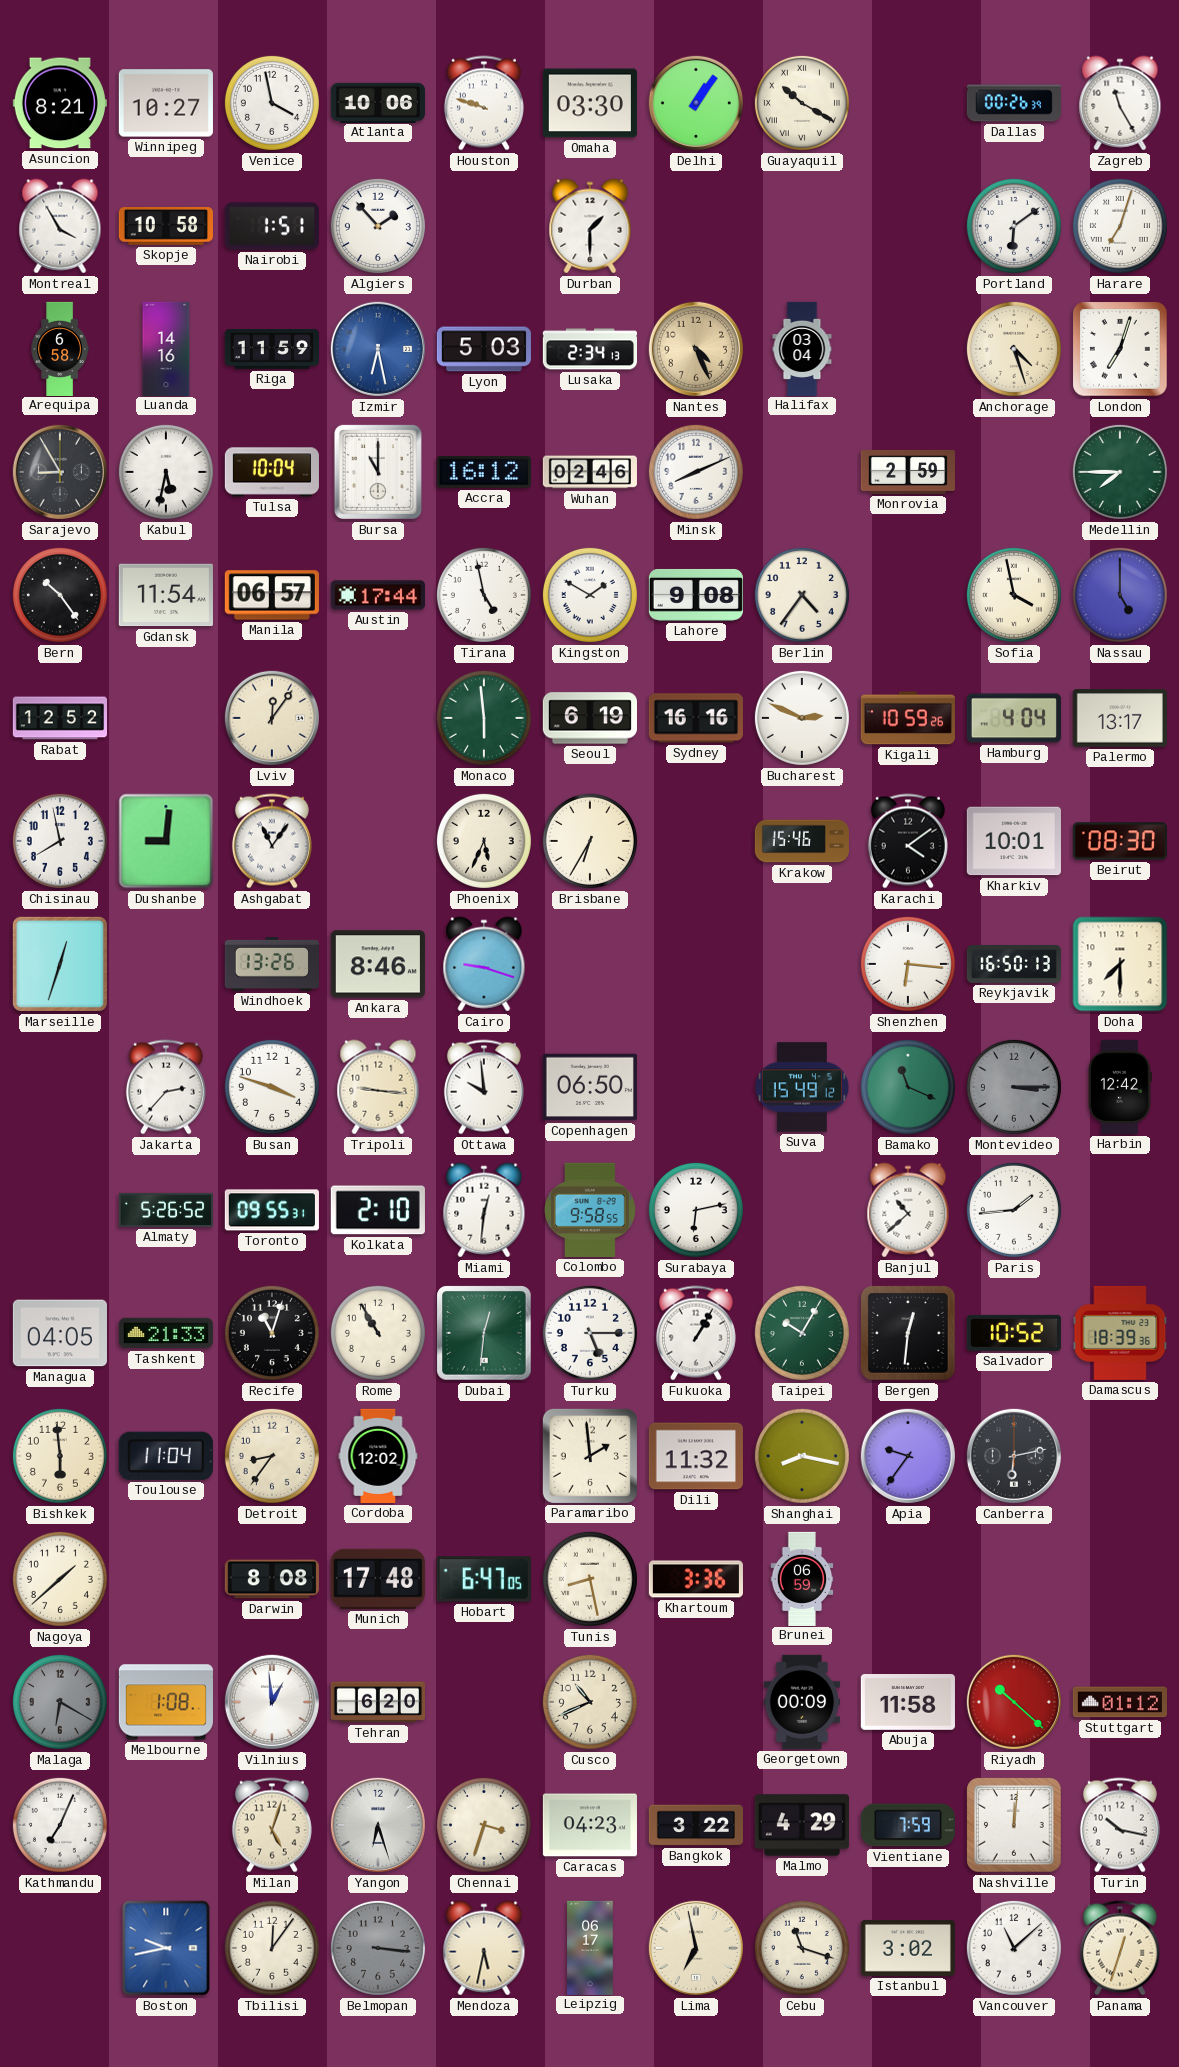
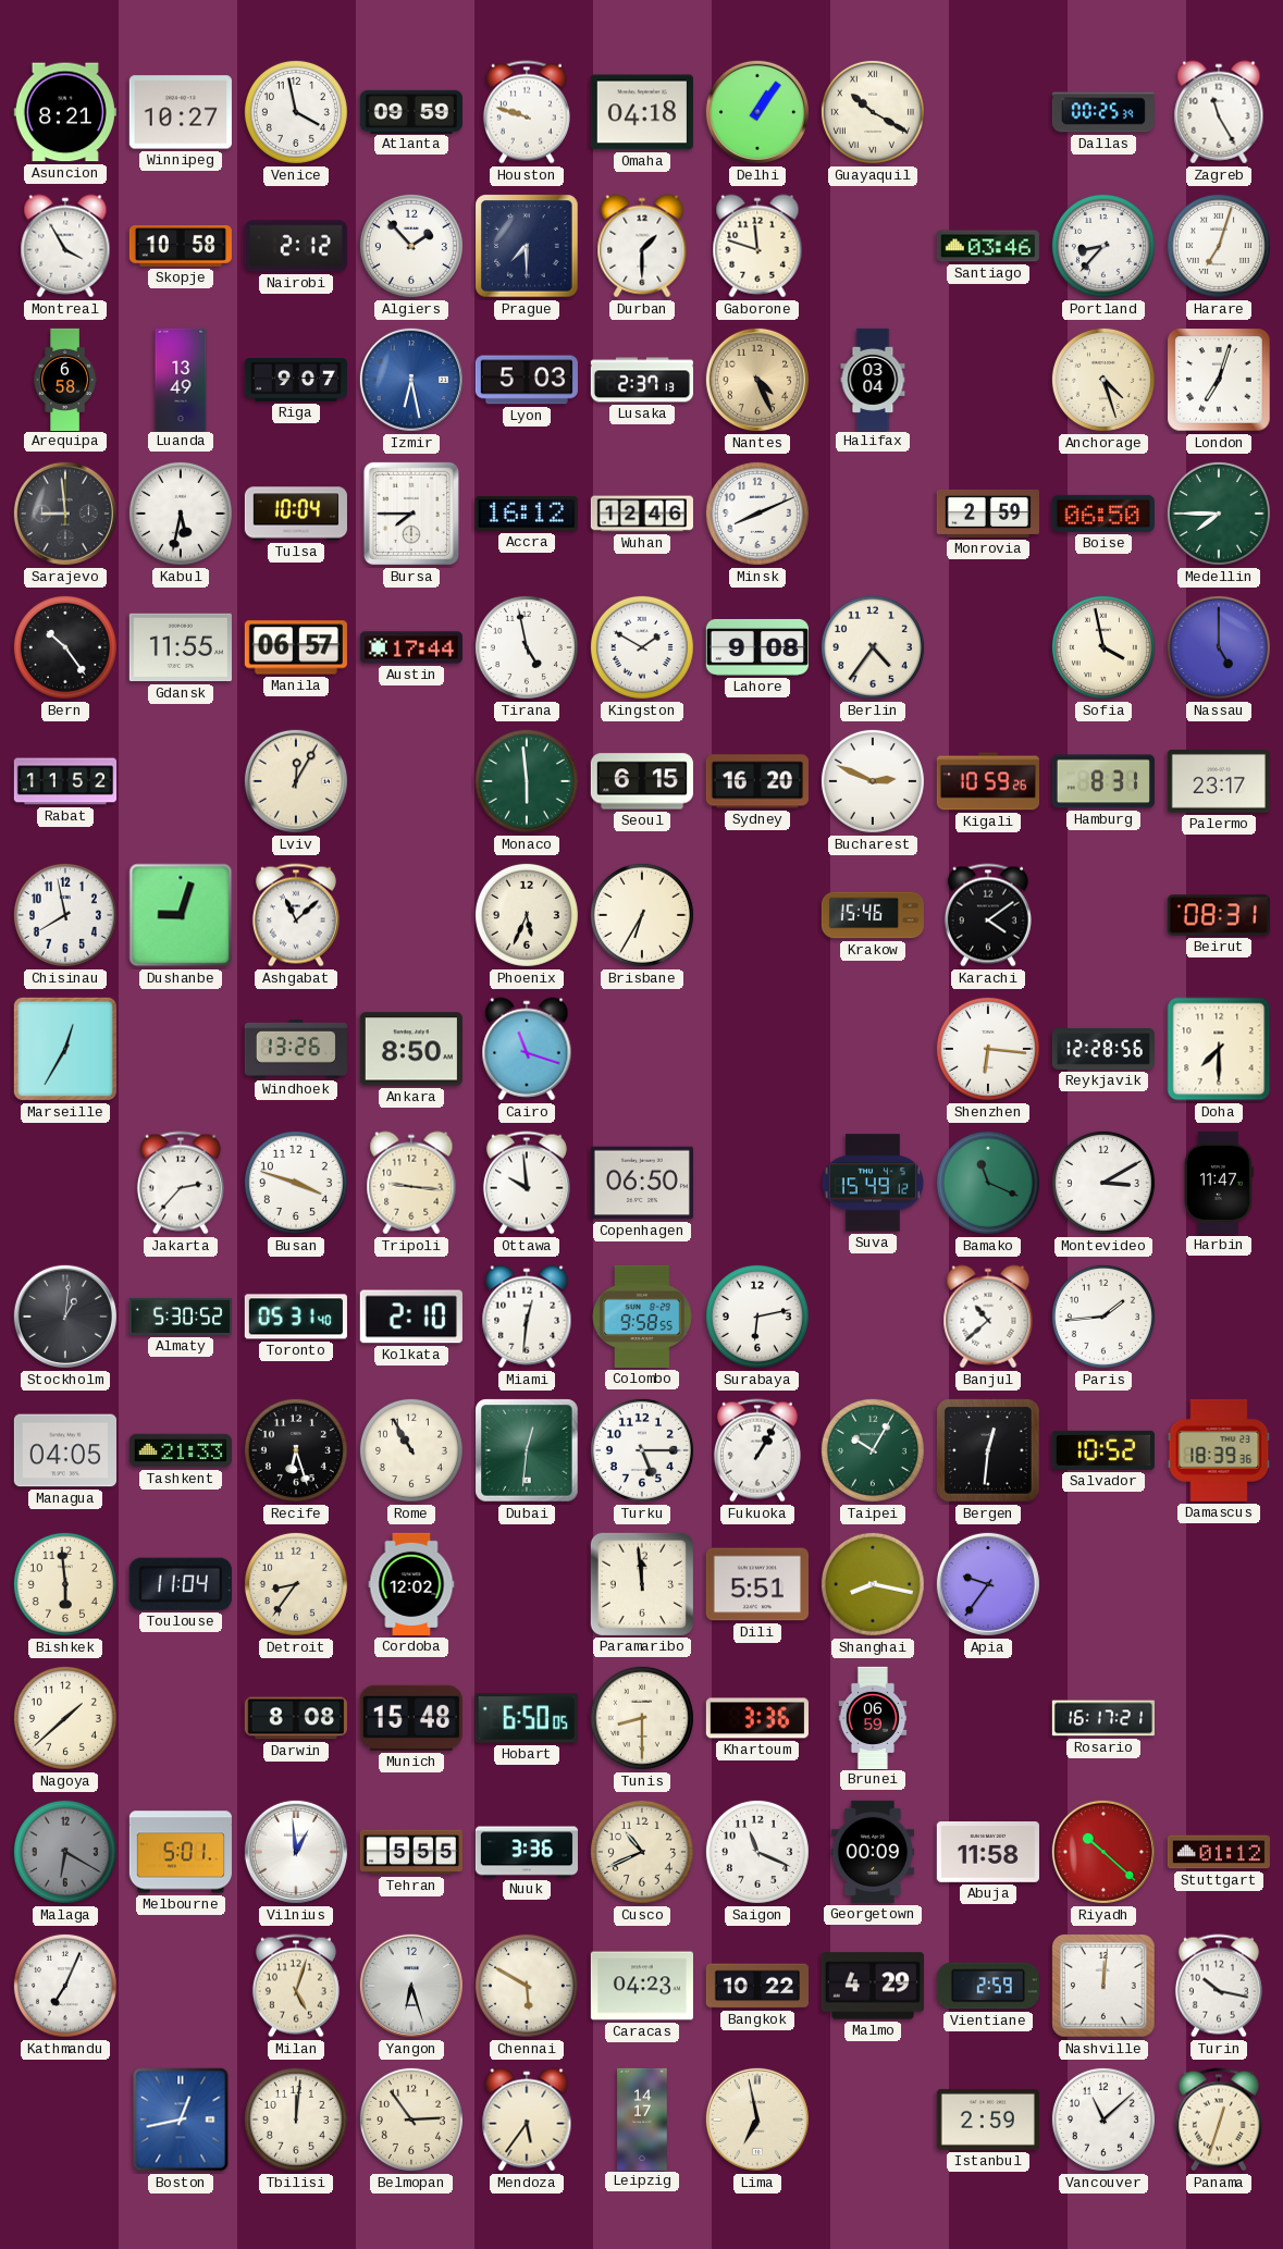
Atlanta: 10:06 -> 09:59 (410, 111)
Omaha: 03:30 -> 04:18 (642, 112)
Dallas: 00:26 -> 00:25 (1102, 112)
Nairobi: 1:51 -> 2:12 (296, 246)
Prague: none -> 7:30 (527, 246)
Gaborone: none -> 11:48 (757, 246)
Santiago: none -> 03:46 (988, 246)
Portland: 6:09 -> 8:37 (1103, 246)
Luanda: 14:16 -> 13:49 (181, 379)
Riga: 11:59 -> 9:07 (295, 380)
Lusaka: 2:34 -> 2:37 (641, 380)
Sarajevo: 8:55 -> 8:59 (65, 514)
Bursa: 11:00 -> 7:45 (411, 514)
Wuhan: 02:46 -> 12:46 (642, 514)
Boise: none -> 06:50 (1103, 514)
Gdansk: 11:54 -> 11:55 (181, 647)
Rabat: 12:52 -> 11:52 (64, 781)
Lviv: 12:06 -> 12:05 (296, 781)
Seoul: 6:19 -> 6:15 (642, 781)
Sydney: 16:16 -> 16:20 (757, 781)
Hamburg: 4:04 -> 8:31 (1103, 781)
Palermo: 13:17 -> 23:17 (1219, 781)
Dushanbe: 9:01 -> 9:03 (181, 915)
Ashgabat: 11:06 -> 11:08 (296, 915)
Kharkiv: 10:01 -> none (1014, 841)
Beirut: 08:30 -> 08:31 (1219, 915)
Marseille: 12:33 -> 12:35 (65, 1049)
Ankara: 8:46 -> 8:50 (411, 1049)
Cairo: 9:18 -> 11:18 (527, 1049)
Reykjavik: 16:50 -> 12:28 (1103, 1049)
Montevideo: 3:15 -> 3:10 (1103, 1183)
Montevideo dial: grey -> white (1103, 1183)
Harbin: 12:42 -> 11:47 (1219, 1183)
Stockholm: none -> 1:01 (65, 1317)
Almaty: 5:26 -> 5:30 (180, 1317)
Toronto: 09:55 -> 05:31 (296, 1317)
Recife: 11:03 -> 6:27 (296, 1450)
Paramaribo: 1:59 -> 11:59 (642, 1584)
Dili: 11:32 -> 5:51 (757, 1584)
Canberra: 6:13 -> none (1014, 1456)
Munich: 17:48 -> 15:48 (411, 1718)
Hobart: 6:47 -> 6:50 (527, 1718)
Tunis: 8:28 -> 8:30 (642, 1718)
Rosario: none -> 16:17 (1102, 1718)
Melbourne: 1:08 -> 5:01 (180, 1852)
Tehran: 6:20 -> 5:55 (411, 1852)
Nuuk: none -> 3:36 (526, 1852)
Saigon: none -> 11:19 (757, 1852)
Chennai: 3:33 -> 5:50 (527, 1986)
Bangkok: 3:22 -> 10:22 (756, 1986)
Vientiane: 7:59 -> 2:59 (988, 1986)
Boston: 9:43 -> 12:43 (181, 2120)
Tbilisi: 12:06 -> 12:01 (296, 2120)
Belmopan: 3:16 -> 2:54 (411, 2120)
Belmopan dial: grey -> cream (411, 2120)
Mendoza: 5:32 -> 5:36 (527, 2120)
Leipzig: 06:17 -> 14:17 (642, 2118)
Cebu: 11:18 -> none (802, 1948)
Istanbul: 3:02 -> 2:59 (988, 2120)
